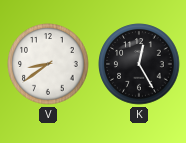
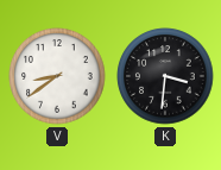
K: 12:25 -> 3:31 (165, 76)
